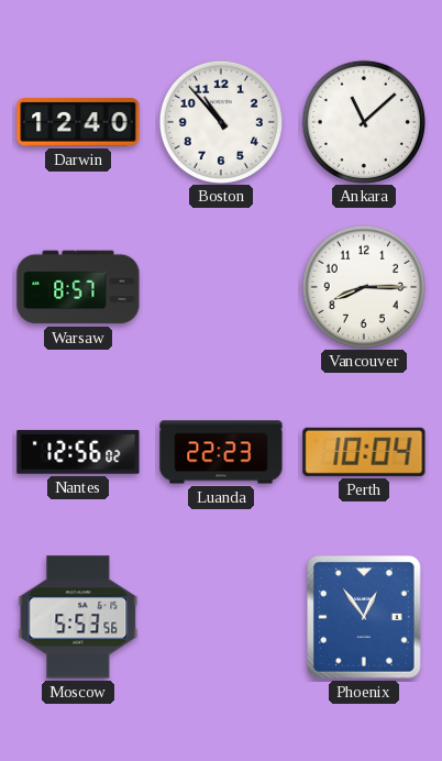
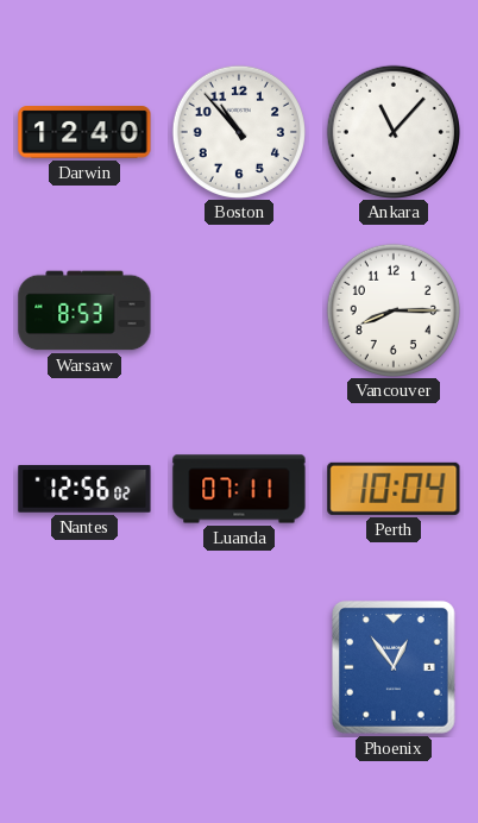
Ankara: 11:08 -> 11:07 (392, 131)
Warsaw: 8:57 -> 8:53 (84, 310)
Luanda: 22:23 -> 07:11 (239, 489)
Moscow: 5:53 -> none (78, 617)
